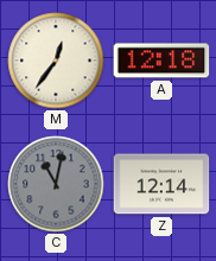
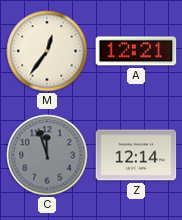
A: 12:18 -> 12:21 (136, 51)
C: 11:02 -> 11:57 (47, 155)
